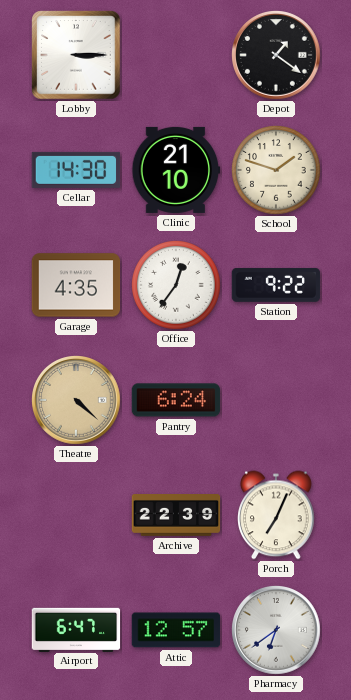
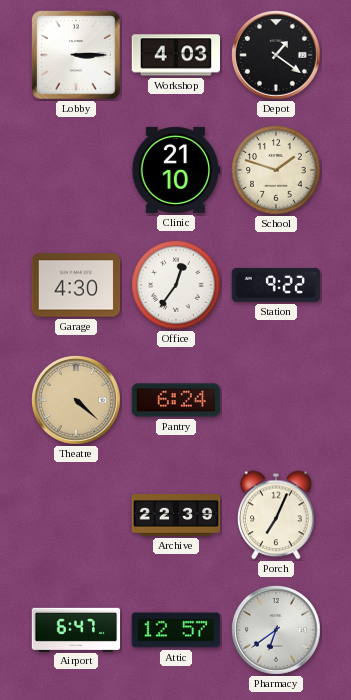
Workshop: none -> 4:03 (176, 55)
Cellar: 14:30 -> none (76, 170)
Garage: 4:35 -> 4:30 (76, 285)
